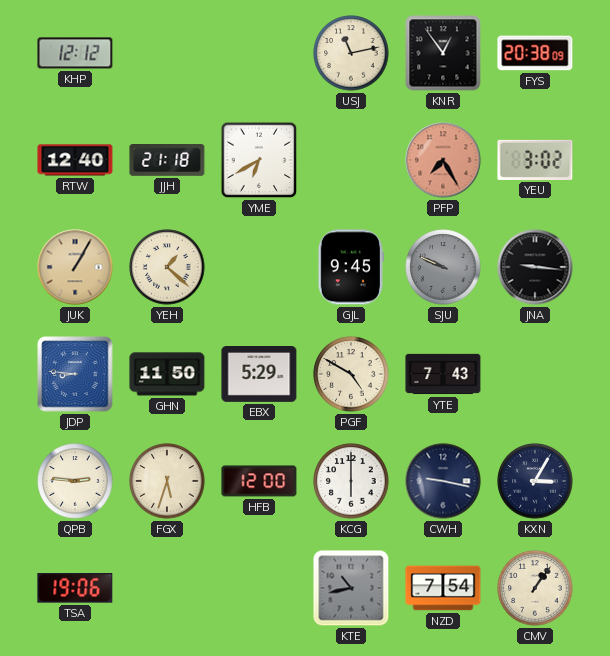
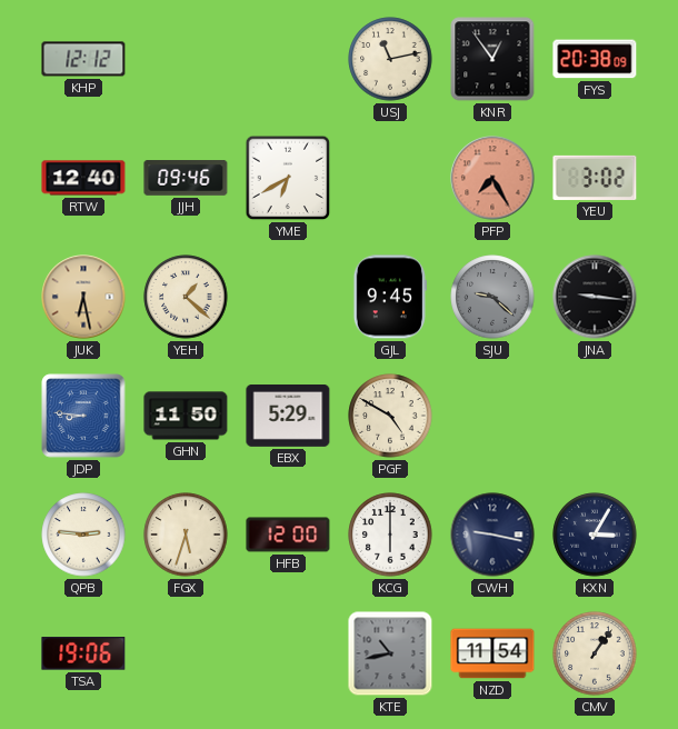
JJH: 21:18 -> 09:46 (186, 179)
JUK: 1:05 -> 6:28 (83, 297)
SJU: 9:49 -> 9:22 (492, 297)
YTE: 7:43 -> none (443, 374)
NZD: 7:54 -> 11:54 (492, 653)
